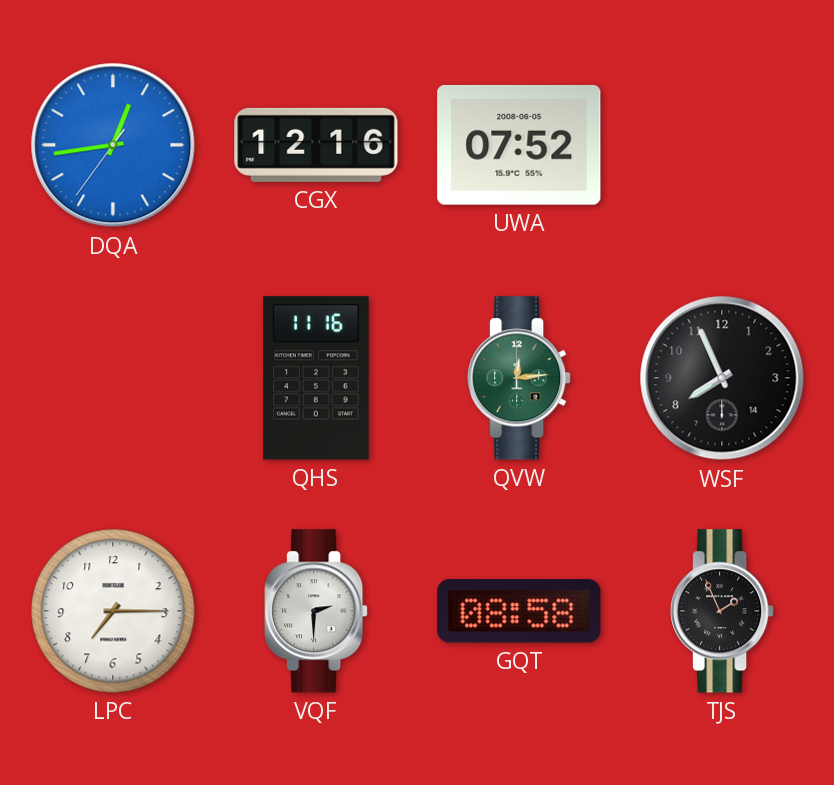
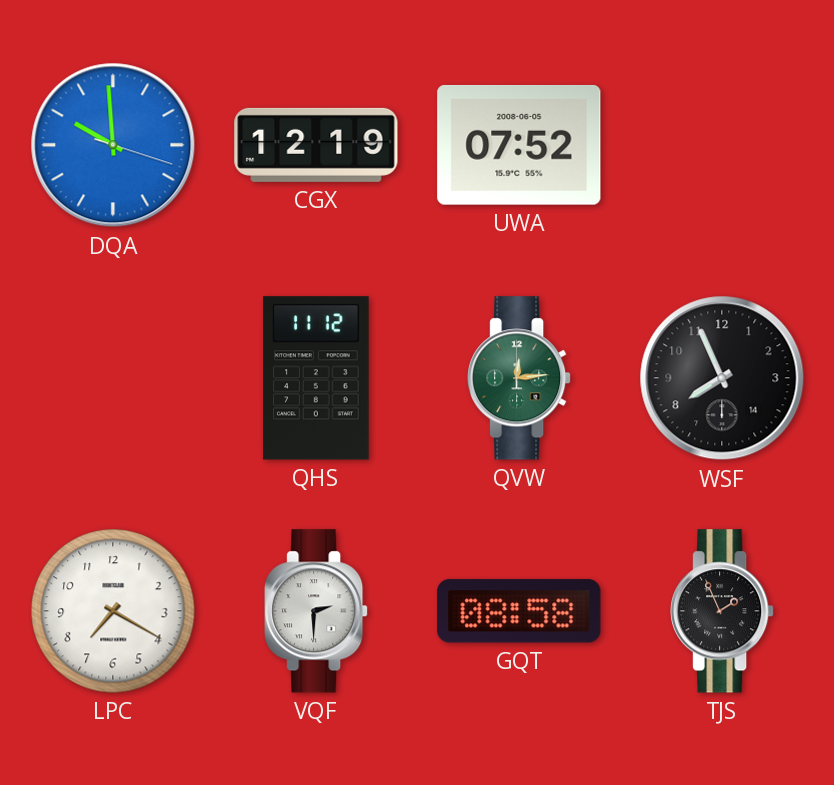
DQA: 12:43 -> 9:59 (113, 145)
CGX: 12:16 -> 12:19 (316, 145)
QHS: 11:16 -> 11:12 (316, 378)
LPC: 7:15 -> 7:20 (113, 611)
